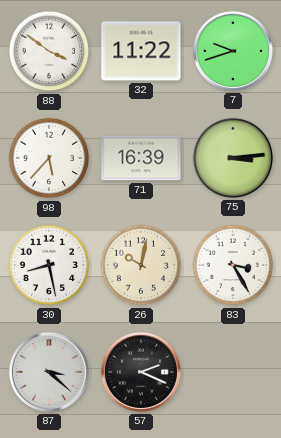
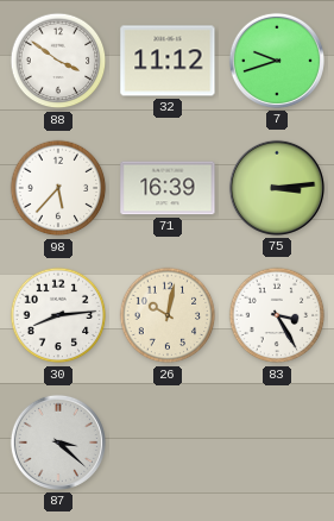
32: 11:22 -> 11:12 (168, 61)
30: 8:28 -> 8:14 (58, 315)
57: 2:19 -> none (141, 372)
